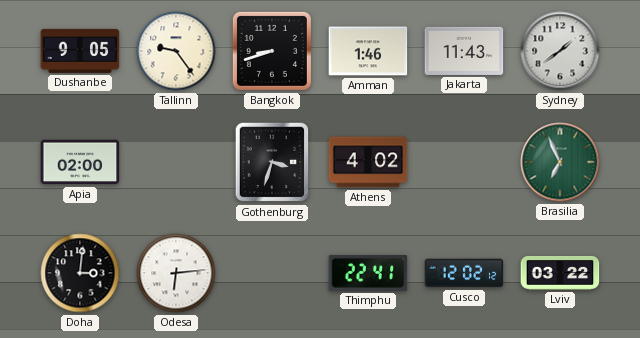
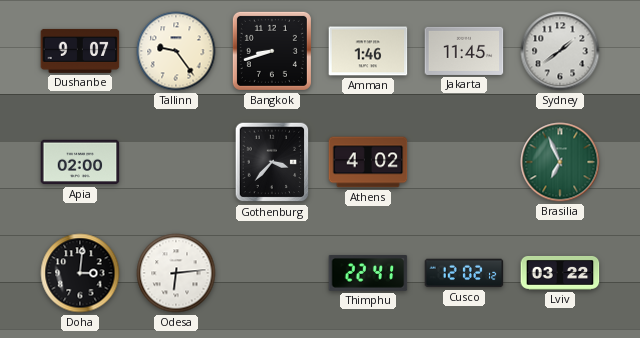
Dushanbe: 9:05 -> 9:07 (80, 51)
Jakarta: 11:43 -> 11:45 (464, 51)
Gothenburg: 3:33 -> 3:37 (272, 162)
